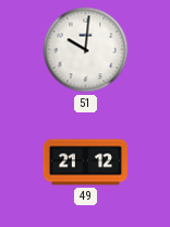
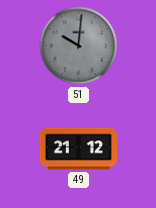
51 dial: white -> grey (79, 46)
